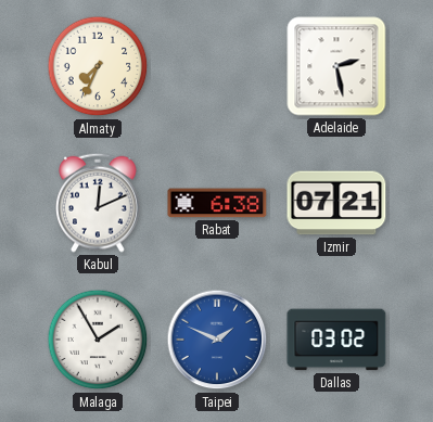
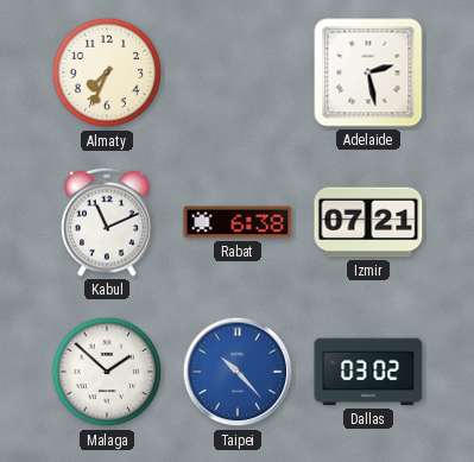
Kabul: 12:11 -> 11:11 (107, 222)
Malaga: 1:55 -> 1:52 (107, 372)
Taipei: 1:49 -> 10:23 (238, 372)
